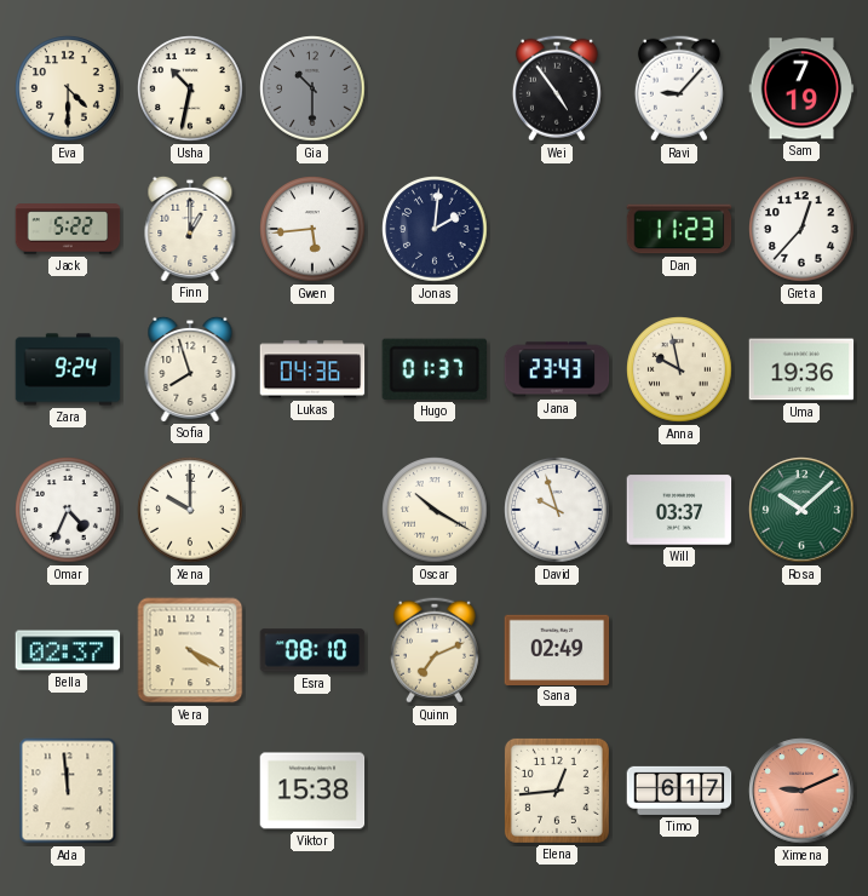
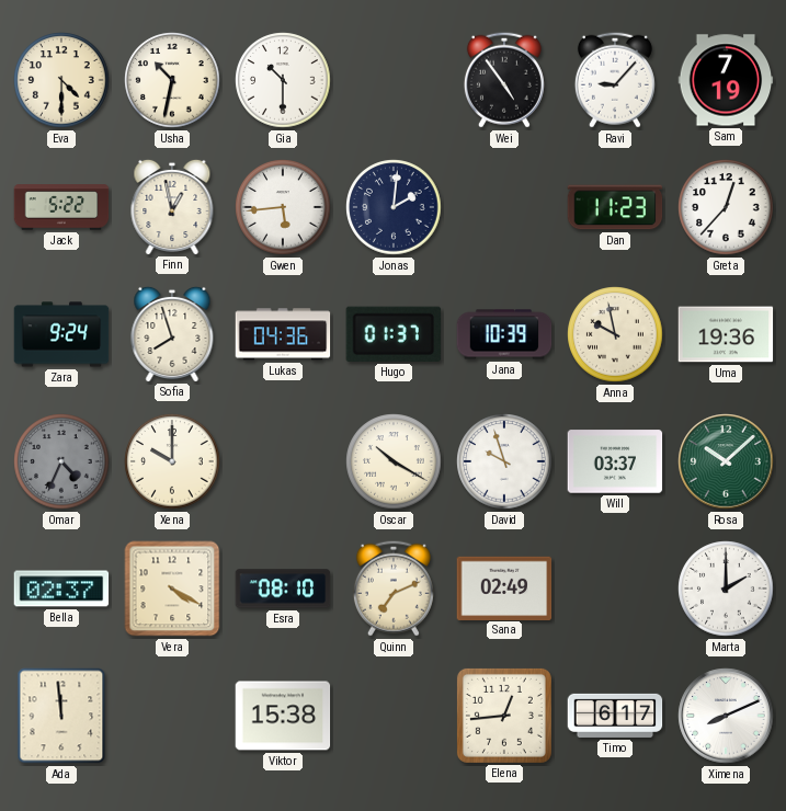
Gia dial: grey -> white (283, 80)
Finn: 1:00 -> 12:58 (172, 206)
Jana: 23:43 -> 10:39 (504, 334)
Omar dial: white -> grey (61, 461)
Marta: none -> 2:00 (726, 589)
Ximena: 9:11 -> 8:11 (726, 716)
Ximena dial: salmon -> white (726, 716)
